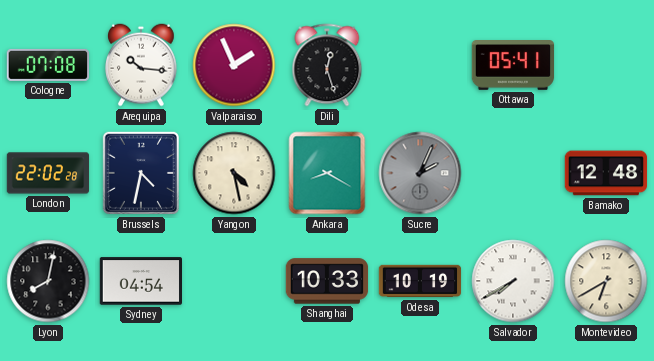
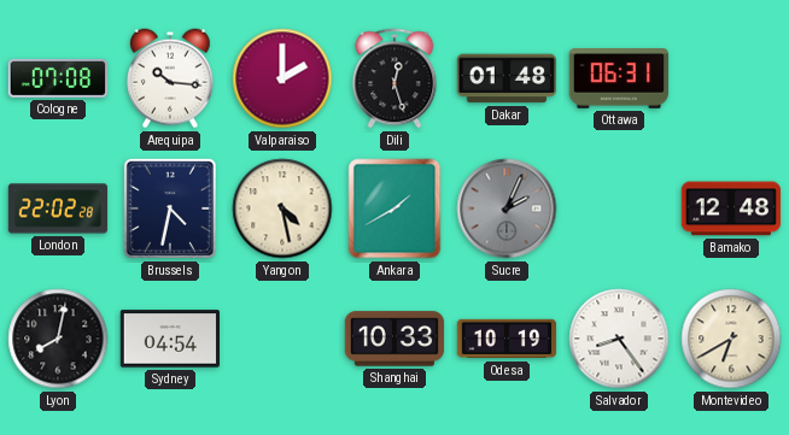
Valparaiso: 1:56 -> 2:00 (282, 78)
Dakar: none -> 01:48 (507, 78)
Ottawa: 05:41 -> 06:31 (619, 80)
Ankara: 8:20 -> 1:40 (394, 208)
Salvador: 7:40 -> 8:24 (619, 339)
